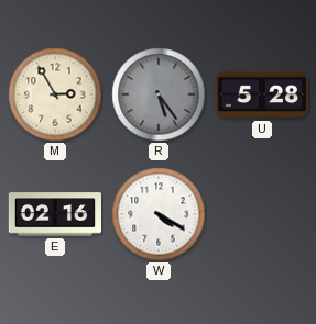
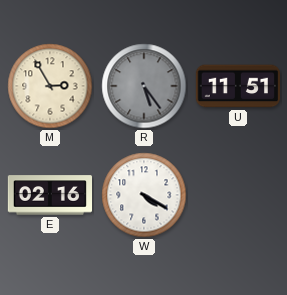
U: 5:28 -> 11:51 (237, 86)
